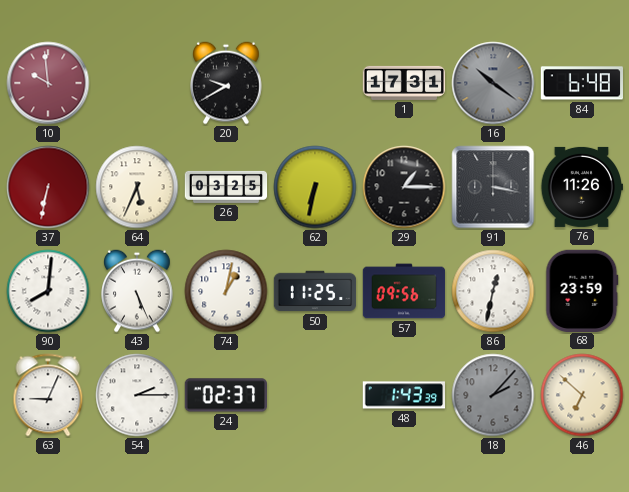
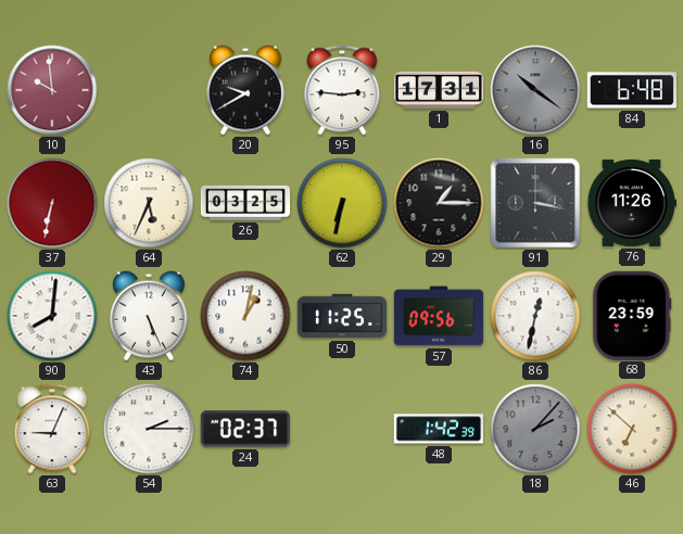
95: none -> 2:46 (342, 90)
48: 1:43 -> 1:42 (439, 429)
